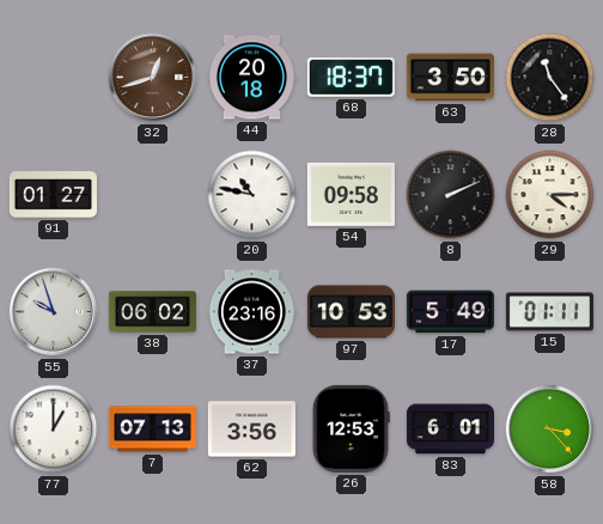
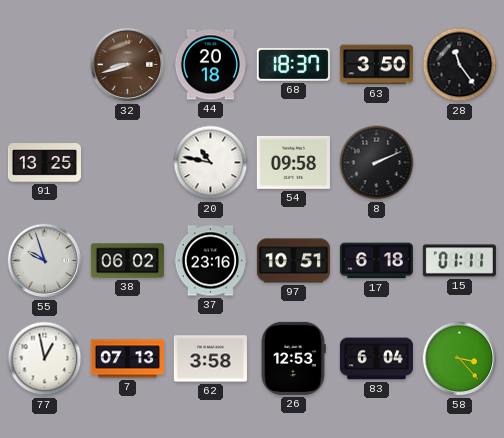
32: 12:42 -> 8:42 (128, 65)
91: 01:27 -> 13:25 (44, 163)
29: 4:15 -> none (550, 195)
97: 10:53 -> 10:51 (293, 261)
17: 5:49 -> 6:18 (376, 261)
77: 1:00 -> 12:58 (45, 359)
62: 3:56 -> 3:58 (210, 359)
83: 6:01 -> 6:04 (376, 359)
